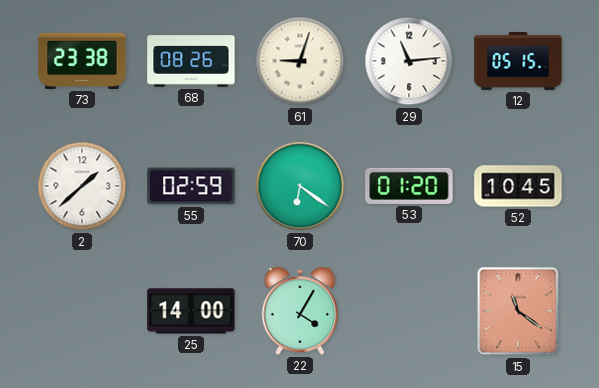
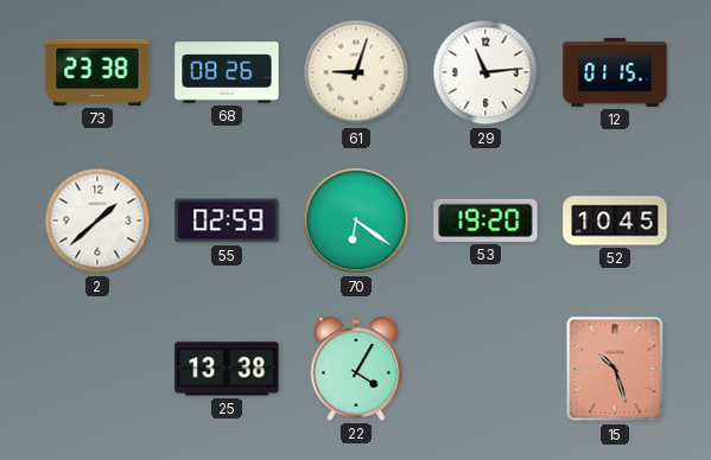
12: 05:15 -> 01:15 (615, 74)
53: 01:20 -> 19:20 (485, 221)
25: 14:00 -> 13:38 (227, 369)
15: 11:21 -> 10:27 (615, 369)
